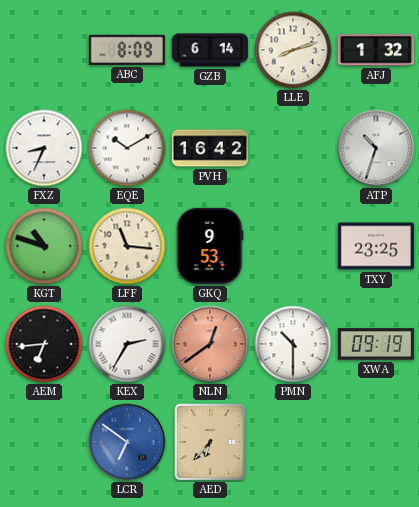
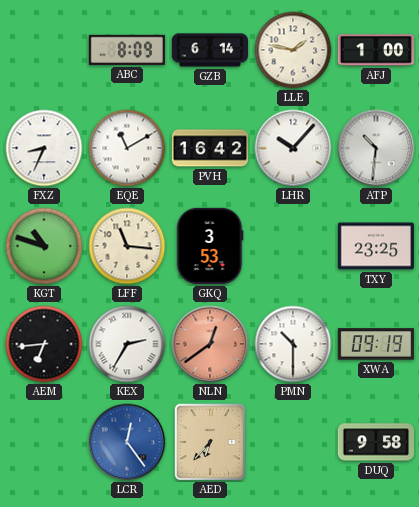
LLE: 8:12 -> 1:47 (293, 50)
AFJ: 1:32 -> 1:00 (375, 50)
EQE: 10:10 -> 11:10 (127, 148)
LHR: none -> 10:07 (293, 148)
ATP: 10:33 -> 10:31 (376, 148)
GKQ: 9:53 -> 3:53 (210, 246)
LCR: 6:51 -> 12:24 (127, 442)
DUQ: none -> 9:58 (376, 442)
